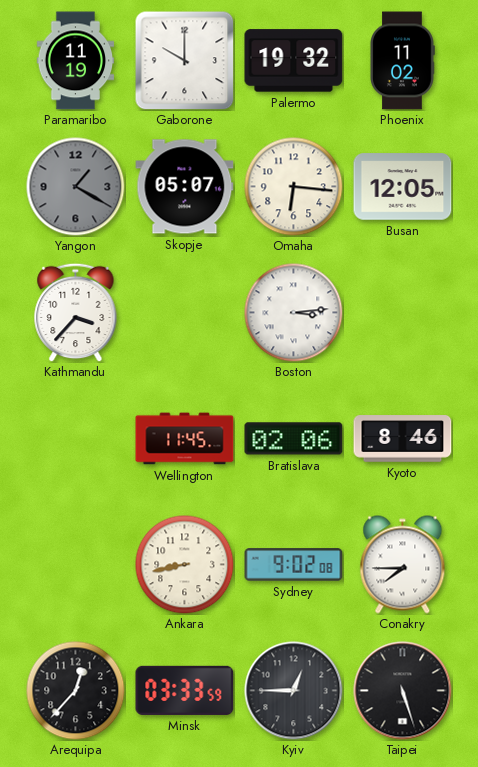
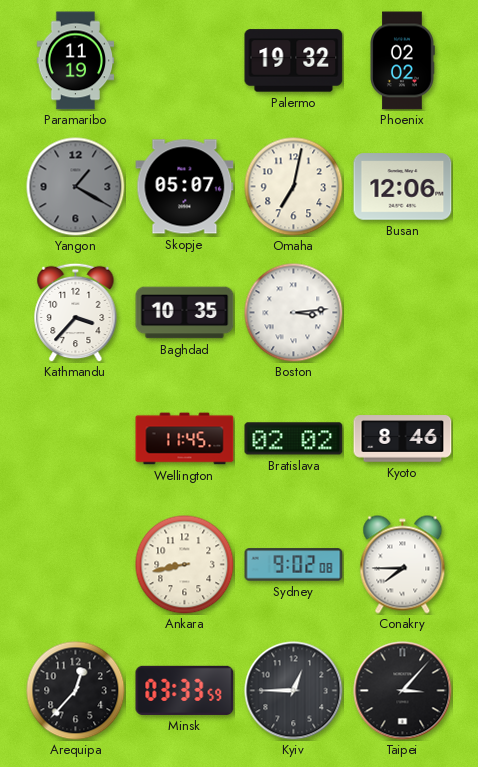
Gaborone: 10:00 -> none (184, 60)
Phoenix: 11:02 -> 02:02 (402, 61)
Omaha: 6:16 -> 7:02 (294, 187)
Busan: 12:05 -> 12:06 (403, 187)
Baghdad: none -> 10:35 (185, 313)
Bratislava: 02:06 -> 02:02 (294, 439)
Taipei: 5:27 -> 3:07 (403, 691)
